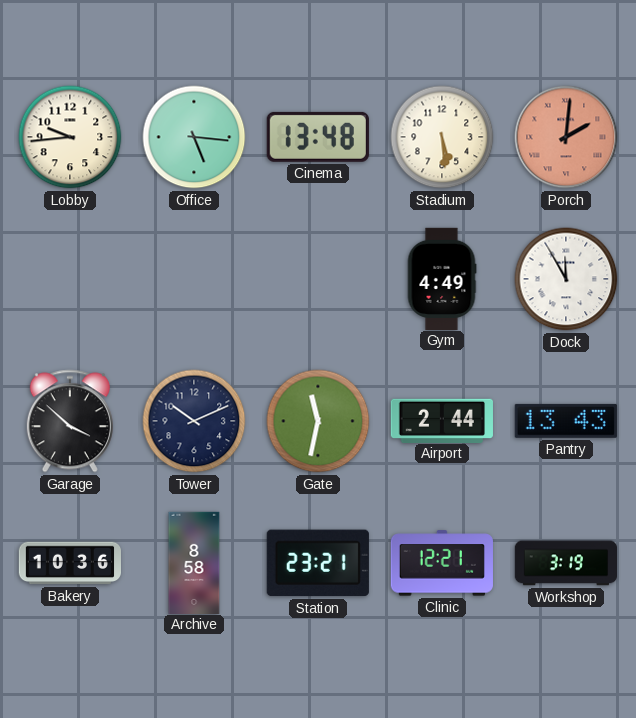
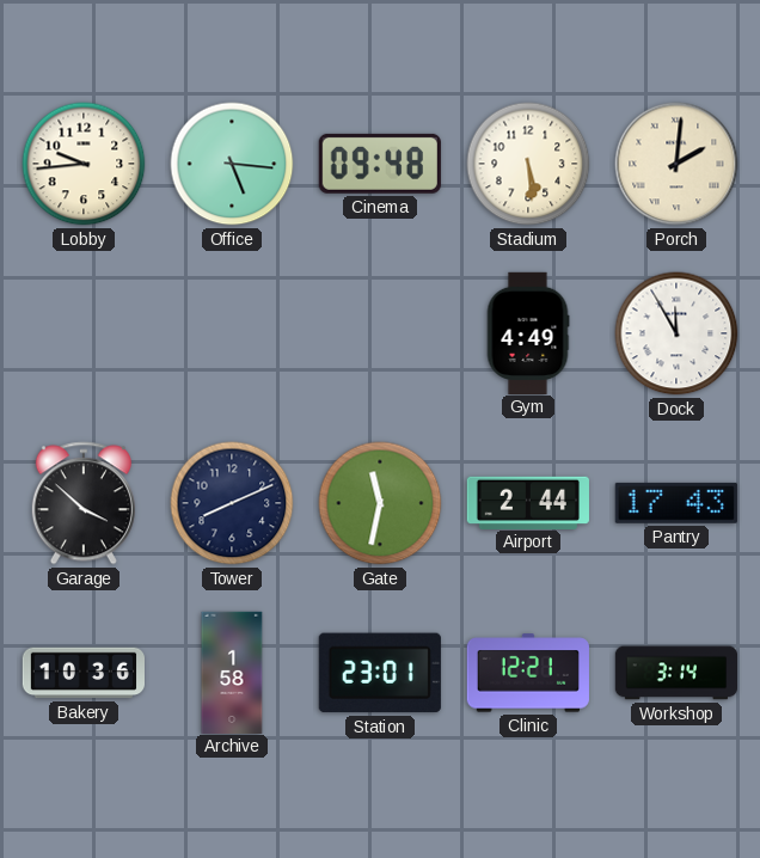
Cinema: 13:48 -> 09:48 (380, 164)
Porch dial: salmon -> cream (676, 164)
Tower: 10:11 -> 8:11 (232, 503)
Pantry: 13:43 -> 17:43 (676, 503)
Archive: 8:58 -> 1:58 (232, 672)
Station: 23:21 -> 23:01 (380, 673)
Workshop: 3:19 -> 3:14 (675, 673)
